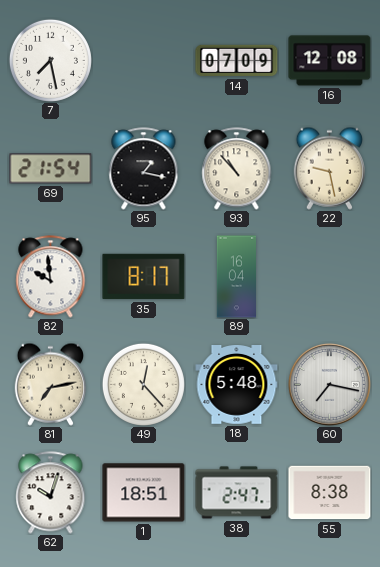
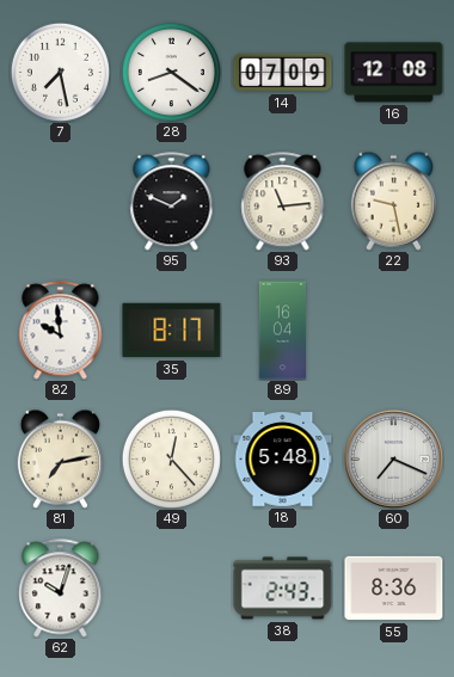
28: none -> 8:21 (171, 72)
69: 21:54 -> none (51, 169)
95: 1:17 -> 1:49 (172, 202)
93: 10:53 -> 11:14 (283, 202)
60: 7:17 -> 7:19 (393, 458)
1: 18:51 -> none (144, 493)
38: 2:47 -> 2:43 (283, 589)
55: 8:38 -> 8:36 (394, 589)
